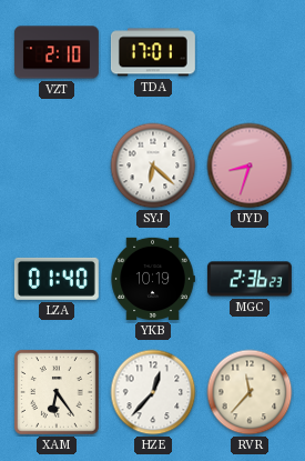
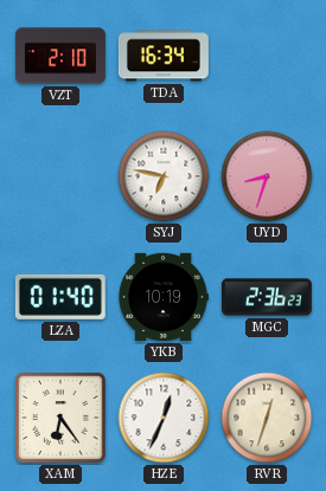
TDA: 17:01 -> 16:34 (164, 56)
SYJ: 6:22 -> 6:47 (164, 176)
HZE: 12:37 -> 12:34 (164, 418)
RVR: 11:37 -> 12:33 (267, 418)
